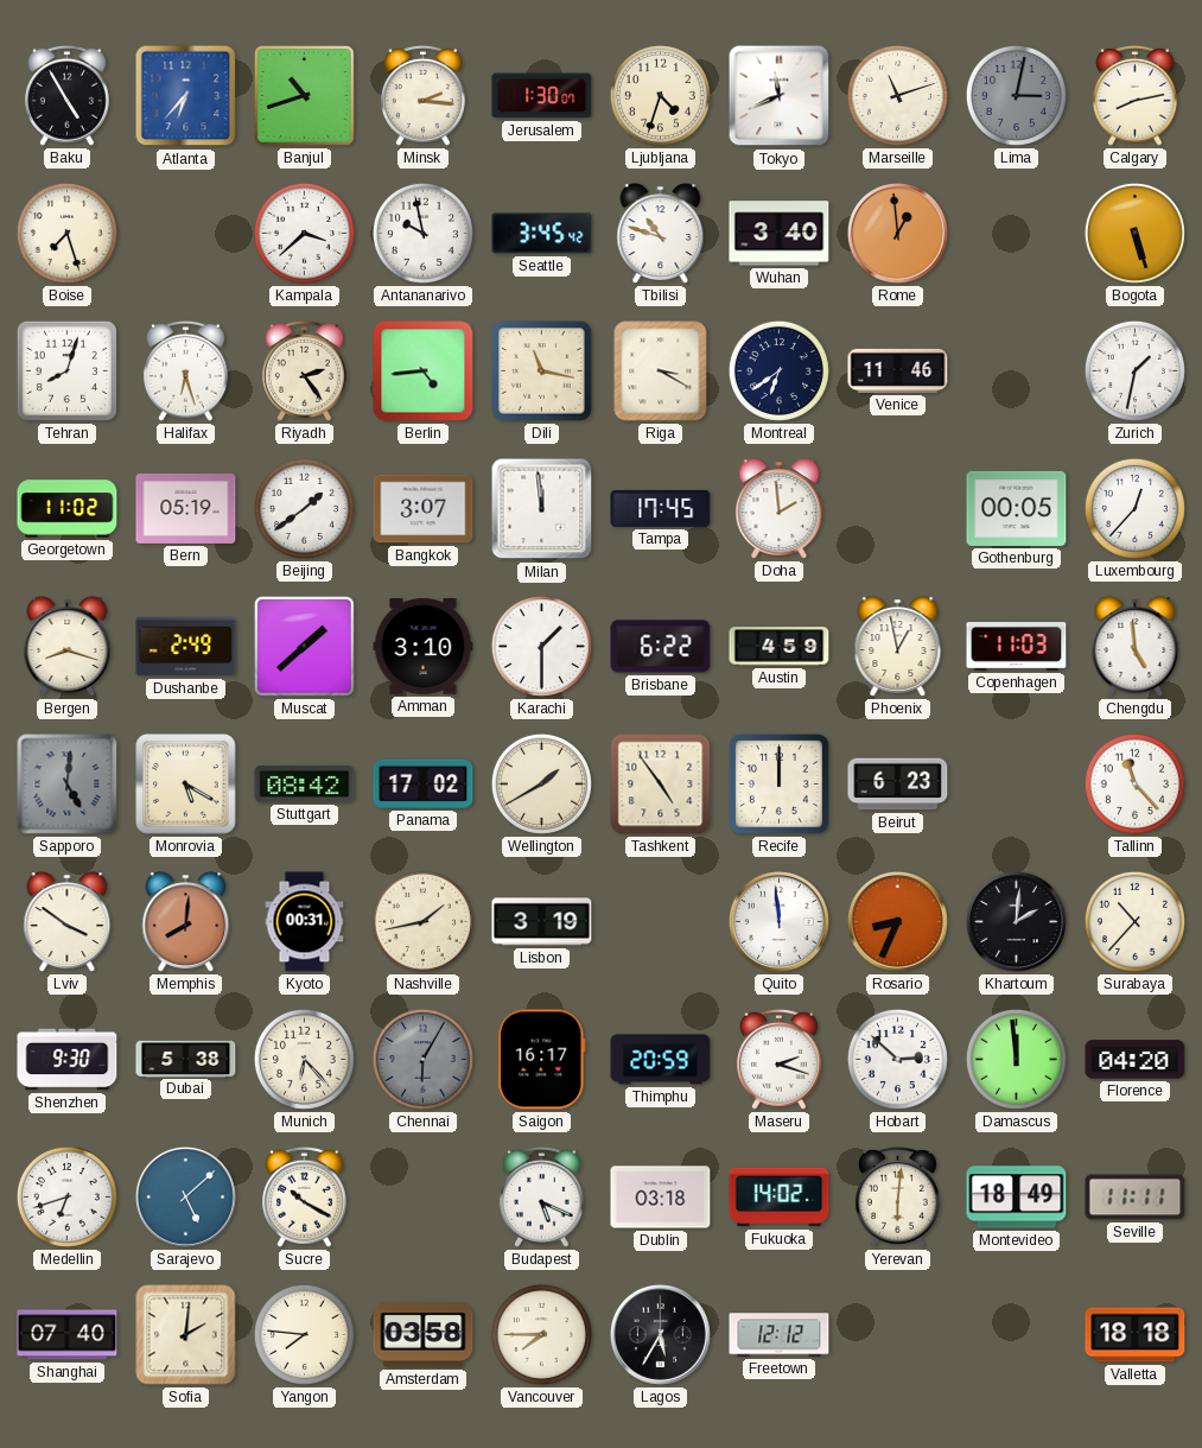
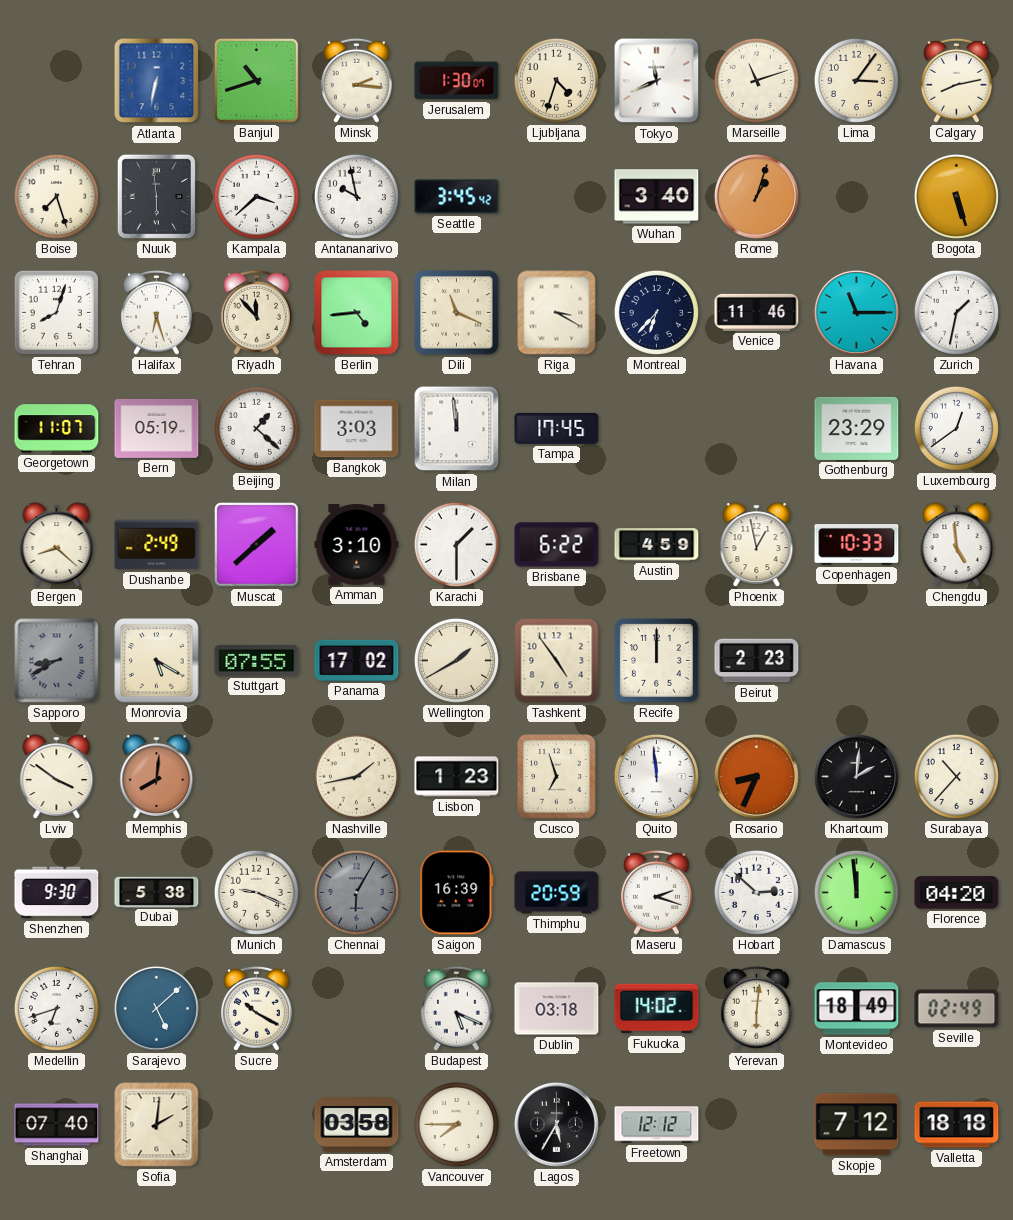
Baku: 4:55 -> none (68, 95)
Atlanta: 6:37 -> 6:32 (157, 81)
Lima: 3:02 -> 3:06 (856, 80)
Lima dial: grey -> cream (856, 80)
Nuuk: none -> 5:59 (156, 196)
Tbilisi: 10:48 -> none (661, 234)
Rome: 12:59 -> 1:03 (756, 196)
Riyadh: 2:24 -> 11:53 (257, 312)
Dili: 11:17 -> 11:19 (457, 313)
Montreal: 6:39 -> 6:37 (656, 312)
Havana: none -> 11:15 (856, 312)
Georgetown: 11:02 -> 11:07 (57, 429)
Beijing: 1:39 -> 1:22 (256, 428)
Bangkok: 3:07 -> 3:03 (357, 429)
Doha: 1:59 -> none (780, 509)
Gothenburg: 00:05 -> 23:29 (857, 428)
Luxembourg: 12:37 -> 12:39 (956, 428)
Bergen: 8:18 -> 8:22 (57, 545)
Copenhagen: 11:03 -> 10:33 (857, 545)
Sapporo: 5:01 -> 8:40 (57, 661)
Stuttgart: 08:42 -> 07:55 (257, 661)
Beirut: 6:23 -> 2:23 (757, 661)
Tallinn: 11:23 -> none (1134, 783)
Kyoto: 00:31 -> none (305, 922)
Lisbon: 3:19 -> 1:23 (457, 777)
Cusco: none -> 6:57 (557, 777)
Munich: 6:23 -> 9:19 (256, 892)
Saigon: 16:17 -> 16:39 (457, 893)
Seville: 11:11 -> 02:49 (957, 1009)
Yangon: 7:46 -> none (304, 1334)
Skopje: none -> 7:12 (857, 1125)
